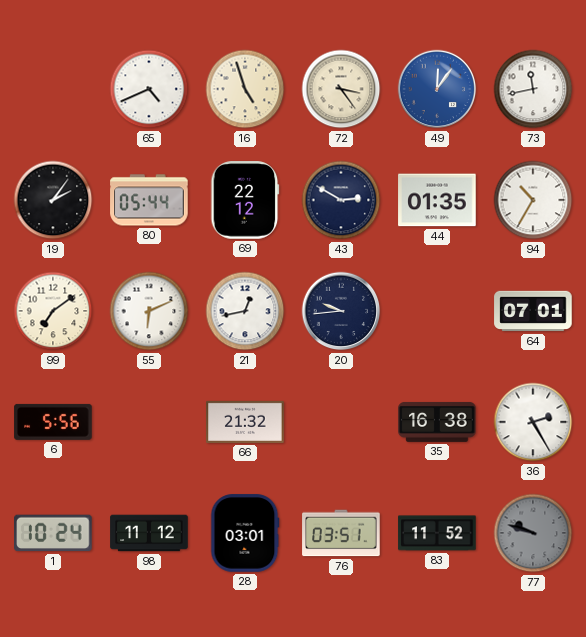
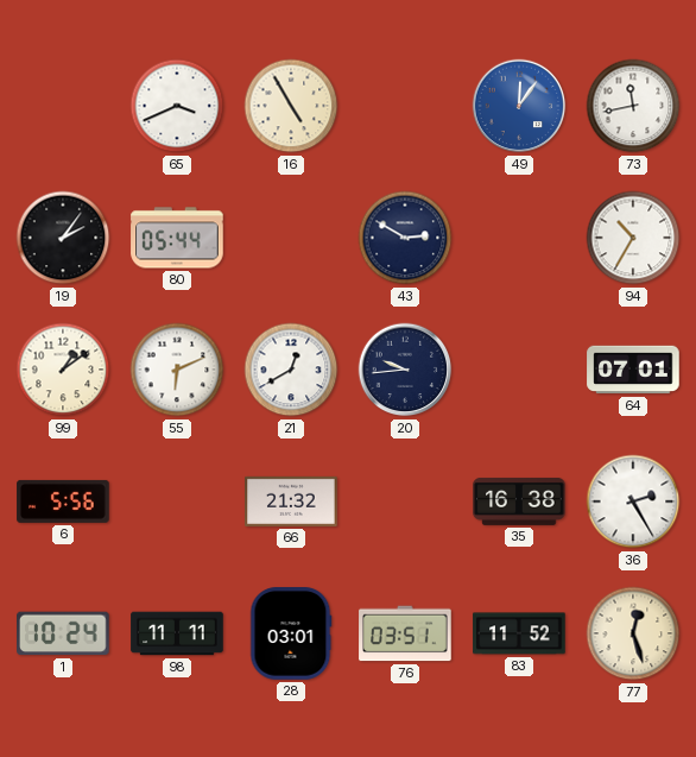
65: 4:41 -> 3:41 (177, 106)
16: 4:57 -> 4:55 (291, 106)
72: 3:24 -> none (341, 89)
69: 22:12 -> none (245, 200)
44: 01:35 -> none (437, 200)
99: 7:09 -> 1:09 (63, 370)
21: 12:43 -> 12:40 (291, 370)
98: 11:12 -> 11:11 (177, 633)
77: 9:48 -> 12:27 (633, 633)
77 dial: grey -> cream (633, 633)
